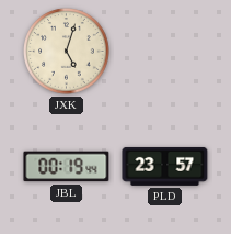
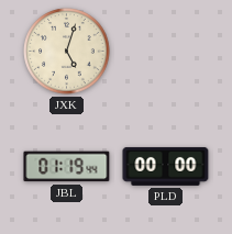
JBL: 00:19 -> 01:19 (67, 167)
PLD: 23:57 -> 00:00 (166, 166)
